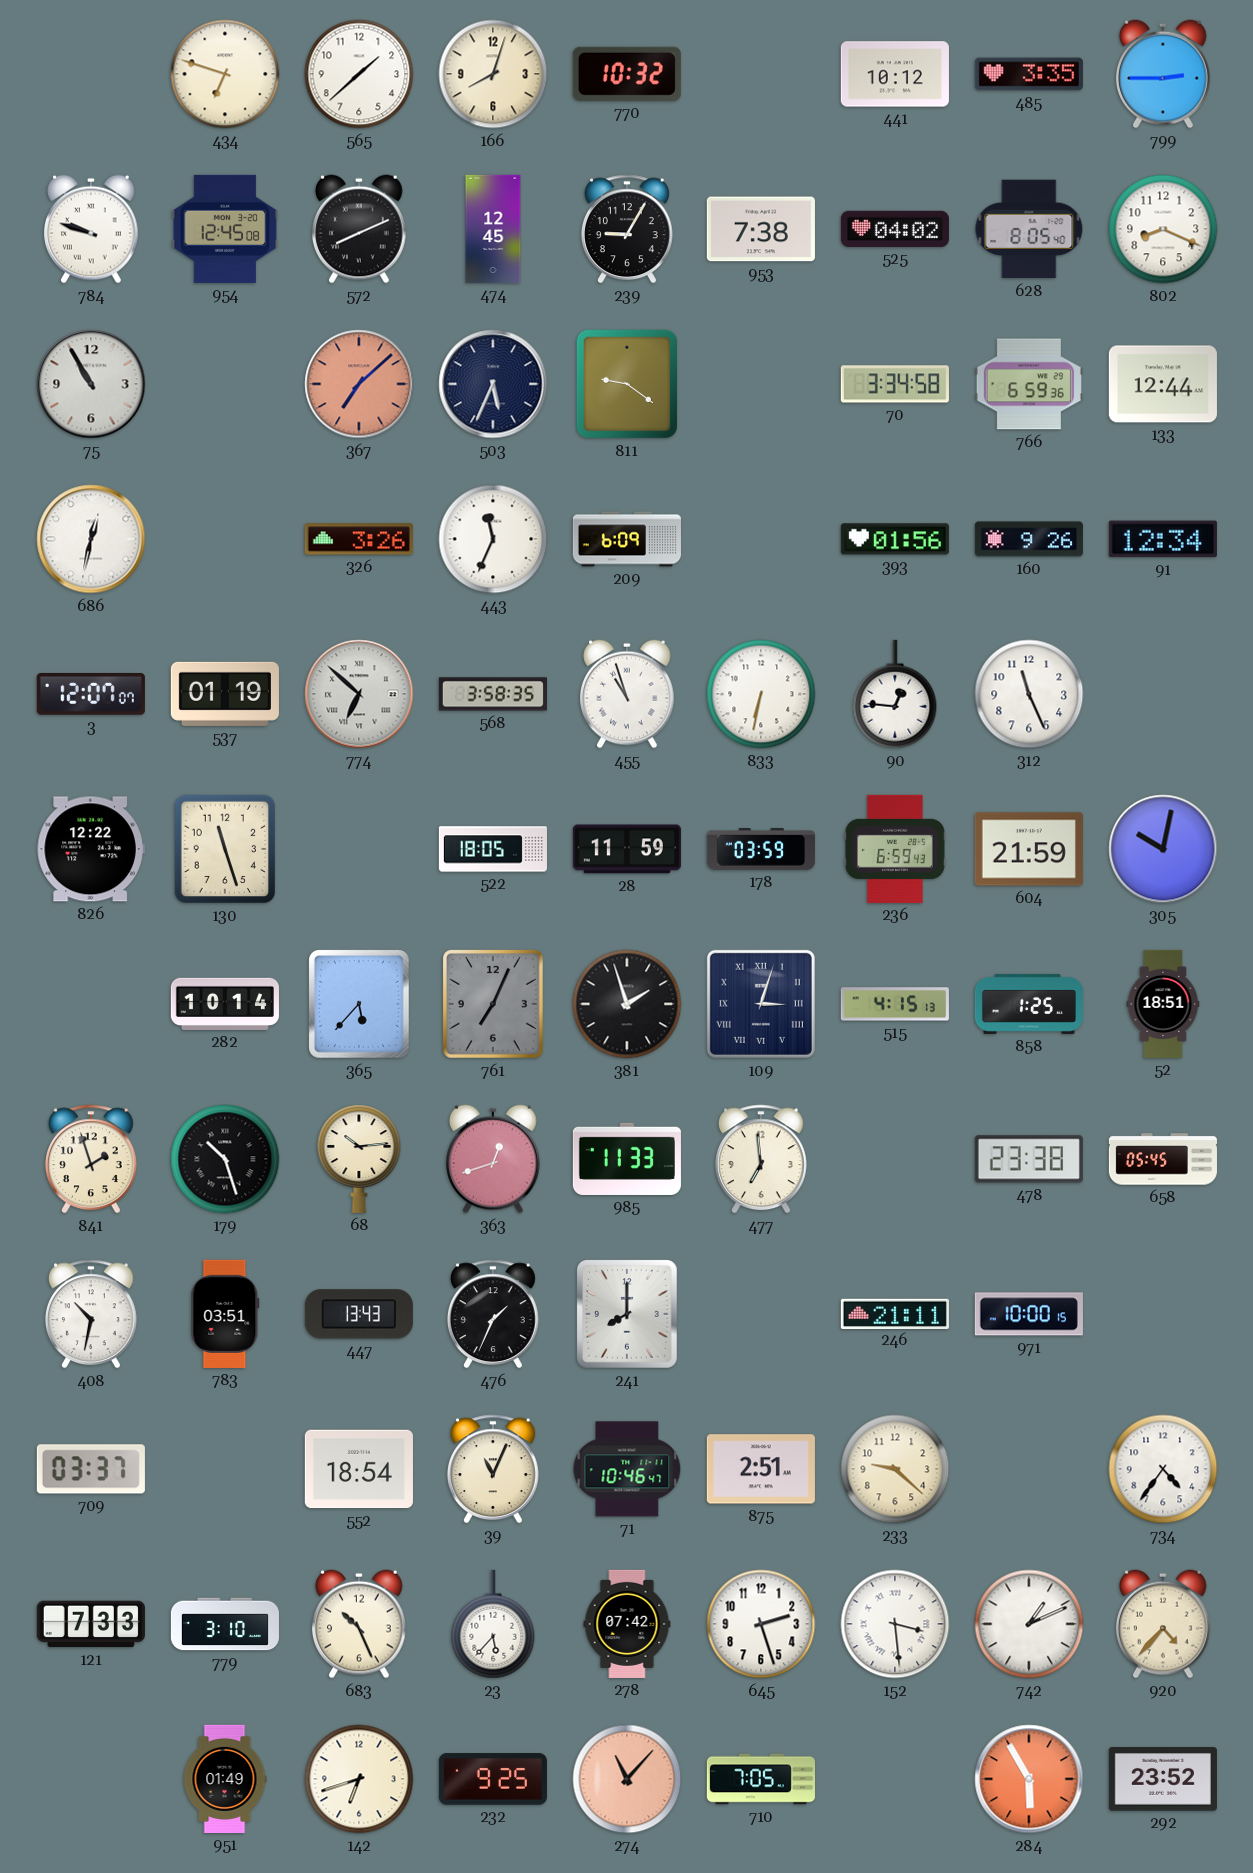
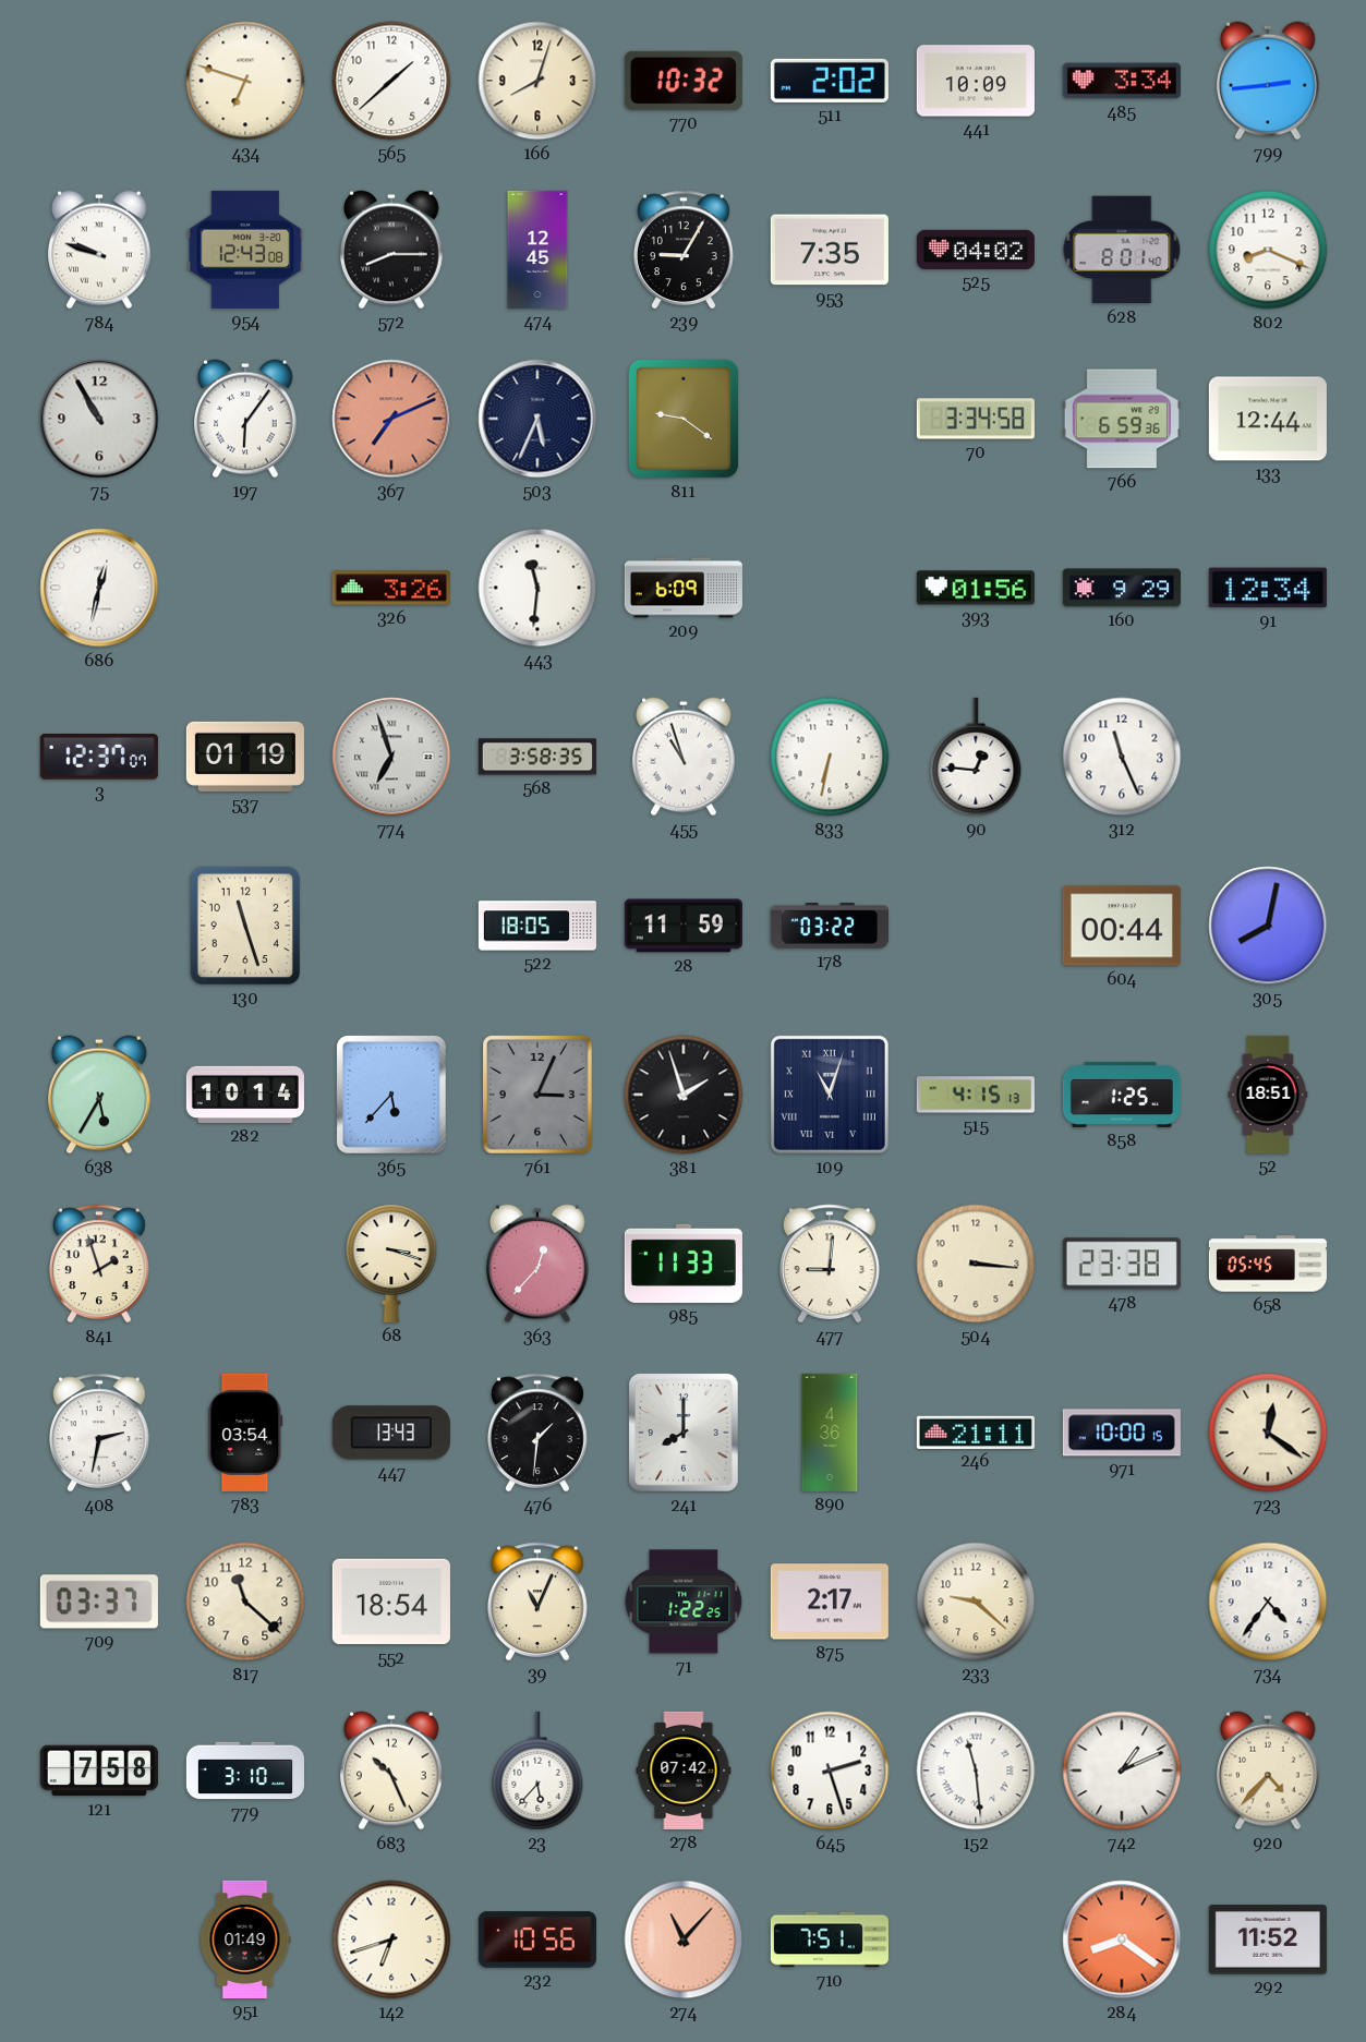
511: none -> 2:02 (830, 81)
441: 10:12 -> 10:09 (976, 81)
485: 3:35 -> 3:34 (1122, 81)
799: 2:45 -> 2:44 (1269, 81)
954: 12:45 -> 12:43 (245, 250)
572: 8:11 -> 8:15 (392, 250)
953: 7:38 -> 7:35 (830, 250)
628: 8:05 -> 8:01 (1122, 250)
197: none -> 6:06 (246, 419)
367: 7:08 -> 7:11 (391, 419)
443: 11:34 -> 11:31 (537, 588)
160: 9:26 -> 9:29 (1122, 588)
3: 12:07 -> 12:37 (99, 757)
774: 6:52 -> 6:57 (391, 757)
826: 12:22 -> none (91, 849)
178: 03:59 -> 03:22 (830, 927)
236: 6:59 -> none (895, 849)
604: 21:59 -> 00:44 (1122, 926)
305: 10:02 -> 8:02 (1268, 926)
638: none -> 5:35 (100, 1095)
761: 7:04 -> 3:04 (537, 1096)
109: 3:03 -> 11:03 (830, 1095)
179: 10:27 -> none (225, 1159)
68: 10:14 -> 3:18 (391, 1264)
363: 12:42 -> 12:37 (539, 1264)
477: 6:59 -> 9:01 (830, 1264)
504: none -> 3:16 (976, 1264)
408: 10:32 -> 2:32 (99, 1433)
783: 03:51 -> 03:54 (245, 1433)
476: 1:34 -> 1:31 (537, 1433)
890: none -> 4:36 (830, 1433)
723: none -> 12:21 (1268, 1433)
817: none -> 11:22 (245, 1602)
71: 10:46 -> 1:22 (684, 1602)
875: 2:51 -> 2:17 (830, 1602)
121: 7:33 -> 7:58 (99, 1771)
152: 3:29 -> 11:29 (976, 1771)
232: 9:25 -> 10:56 (537, 1940)
710: 7:05 -> 7:51 (830, 1940)
284: 5:55 -> 8:21 (1122, 1940)
292: 23:52 -> 11:52 (1268, 1940)
